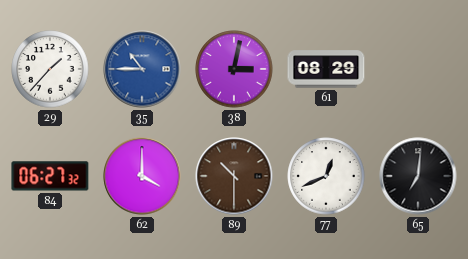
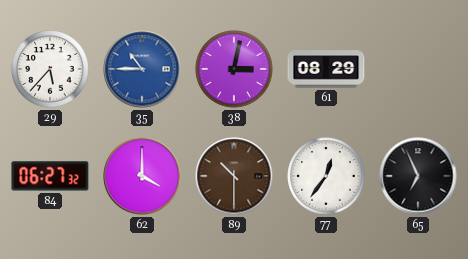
29: 1:37 -> 5:37 (50, 69)
77: 12:41 -> 12:36 (326, 176)
65: 7:01 -> 6:56 (418, 176)
